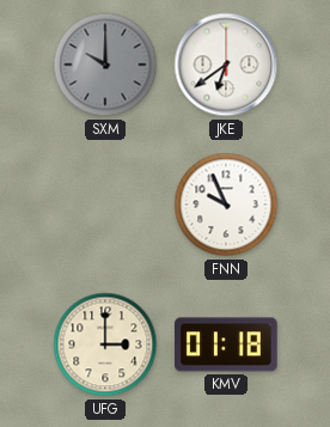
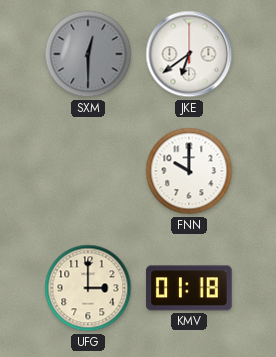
SXM: 10:00 -> 12:30 (88, 54)
FNN: 9:56 -> 10:00 (189, 171)
